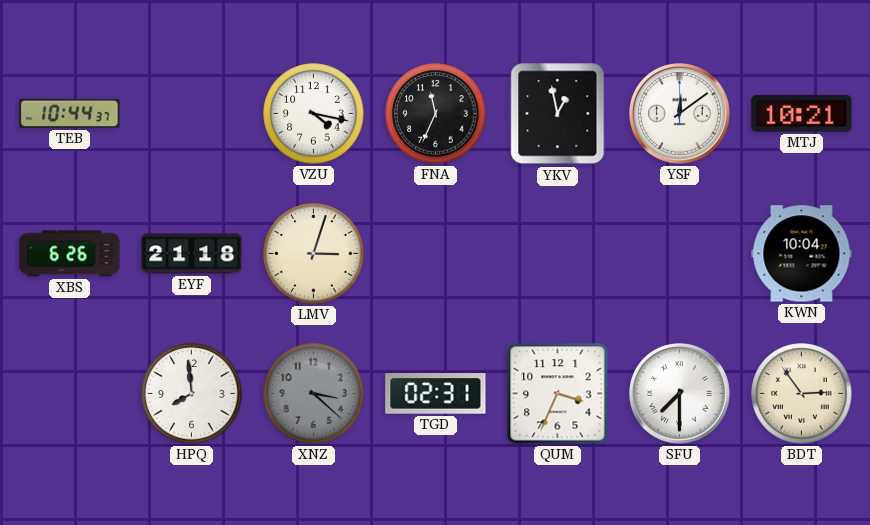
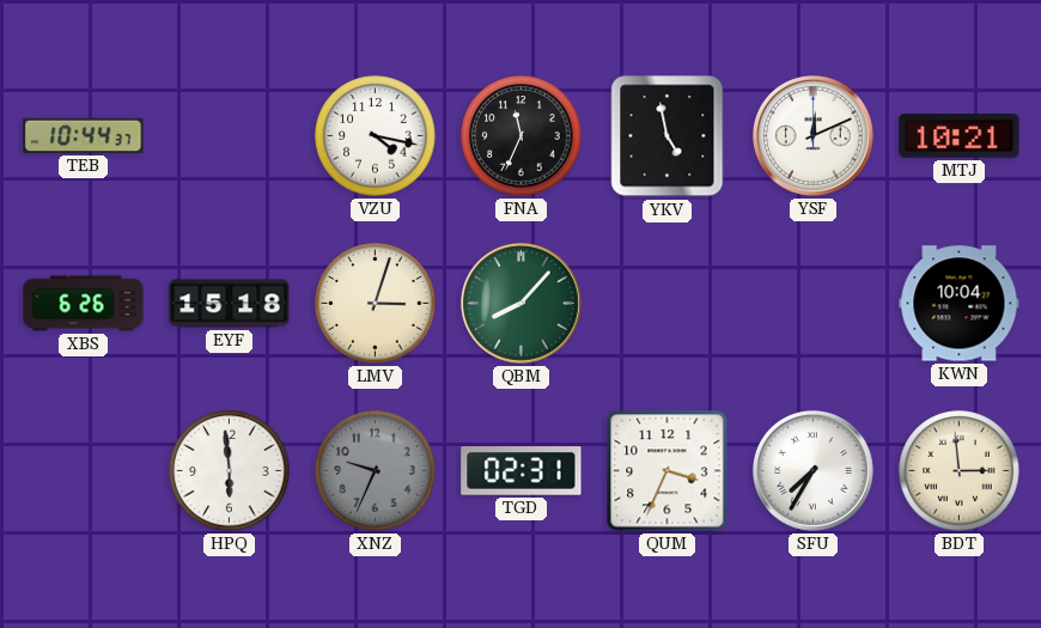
YKV: 12:58 -> 4:58 (668, 136)
YSF: 12:09 -> 12:11 (812, 135)
EYF: 21:18 -> 15:18 (230, 304)
QBM: none -> 8:07 (520, 303)
HPQ: 7:59 -> 5:59 (230, 471)
XNZ: 3:22 -> 9:34 (376, 471)
SFU: 7:30 -> 7:35 (812, 470)
BDT: 2:54 -> 2:59 (960, 471)
